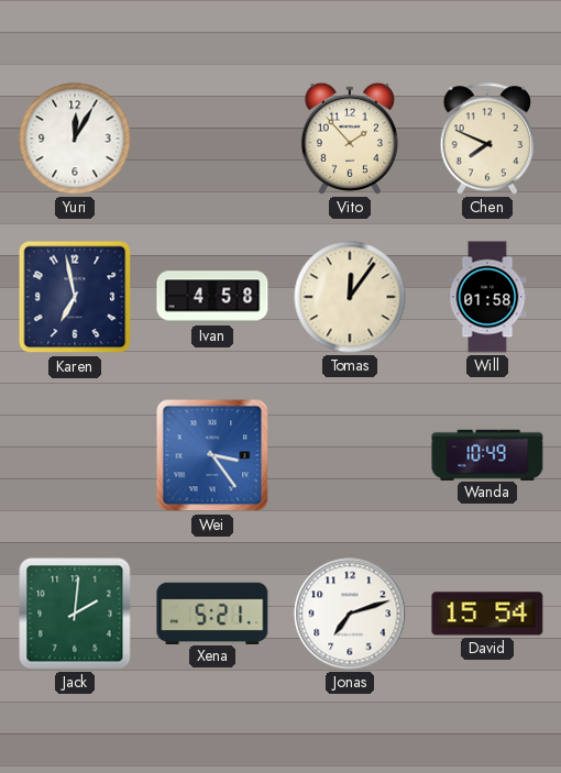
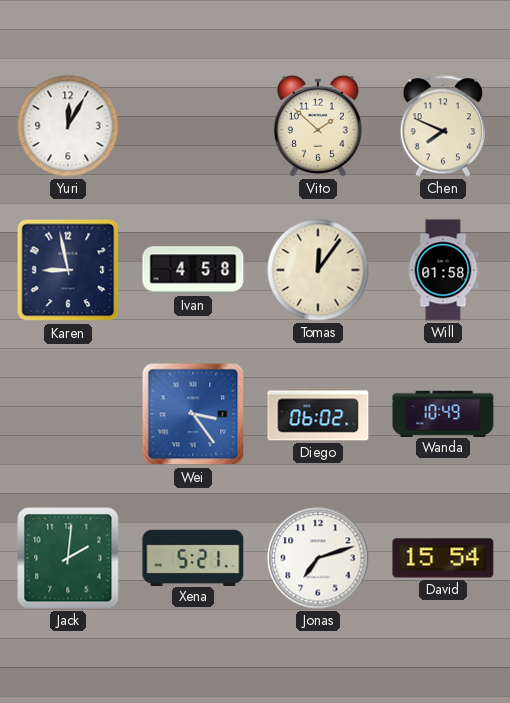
Vito: 1:53 -> 1:52 (318, 126)
Karen: 6:58 -> 8:58 (68, 270)
Diego: none -> 06:02 (318, 414)
